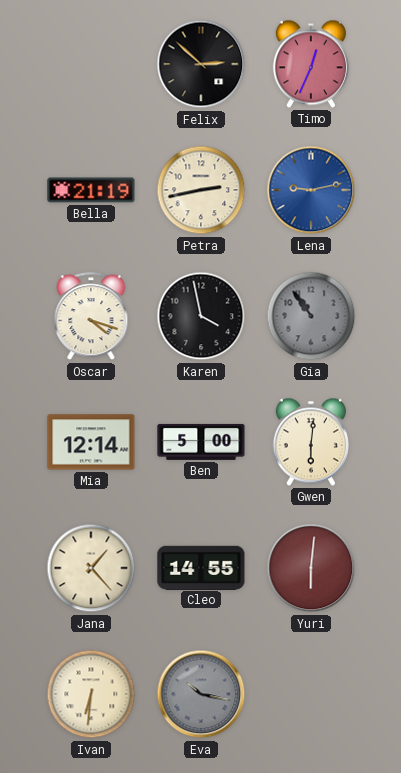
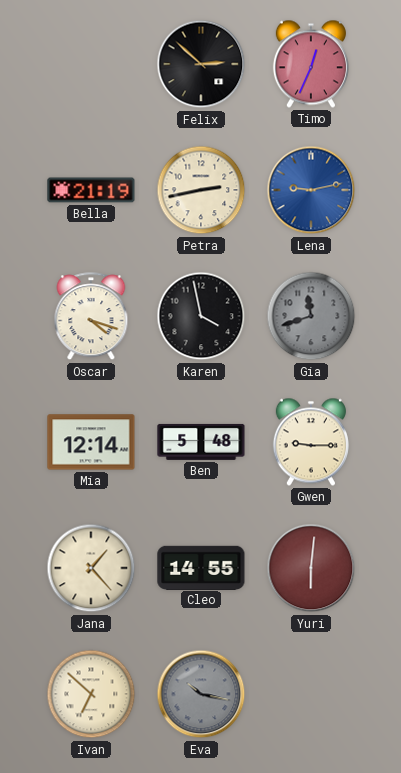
Gia: 10:54 -> 11:42 (311, 316)
Ben: 5:00 -> 5:48 (201, 442)
Gwen: 6:01 -> 9:15 (311, 442)
Ivan: 6:31 -> 6:52 (91, 694)
